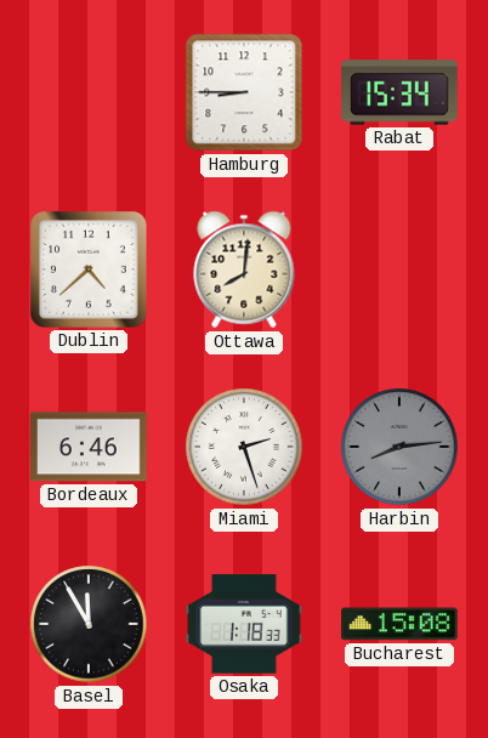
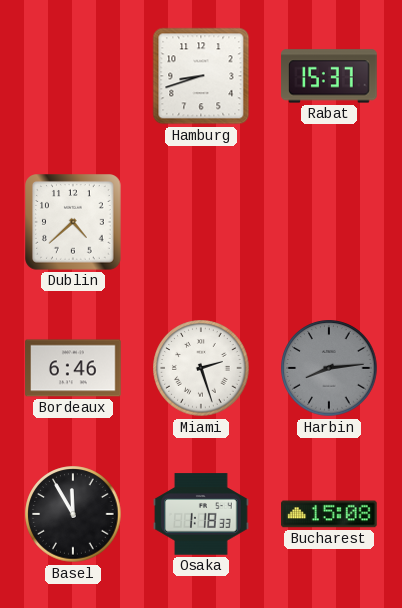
Hamburg: 8:45 -> 8:42 (201, 76)
Rabat: 15:34 -> 15:37 (329, 76)
Ottawa: 8:01 -> none (244, 269)
